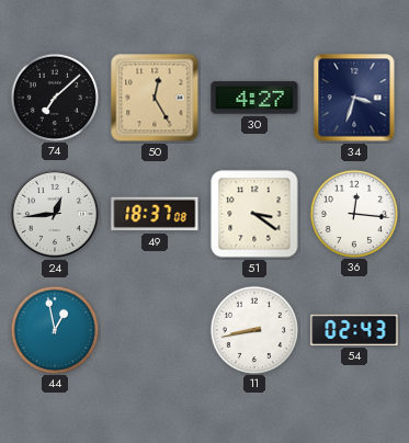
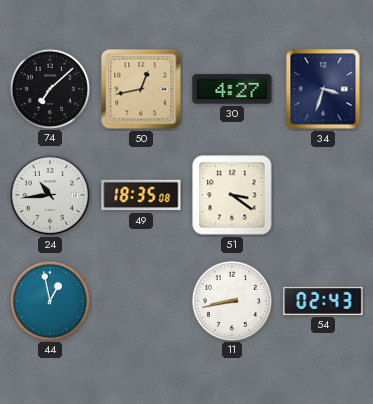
50: 12:25 -> 12:43 (141, 89)
24: 12:44 -> 10:44 (50, 195)
49: 18:37 -> 18:35 (141, 195)
36: 12:16 -> none (353, 213)
